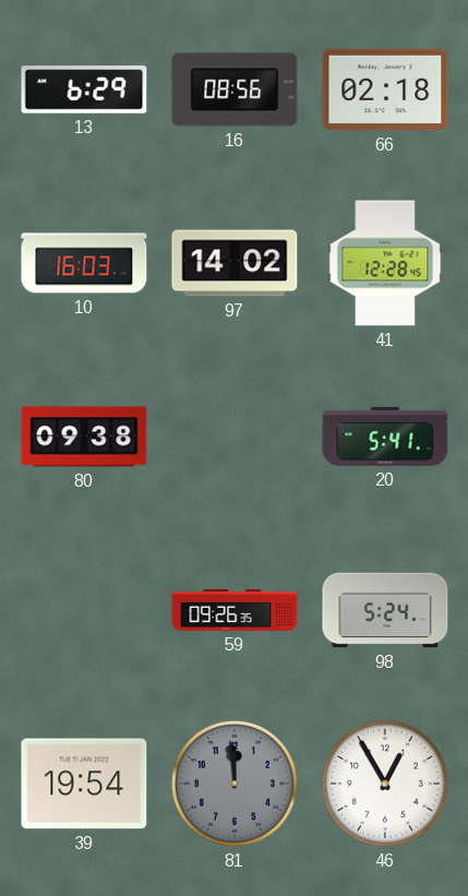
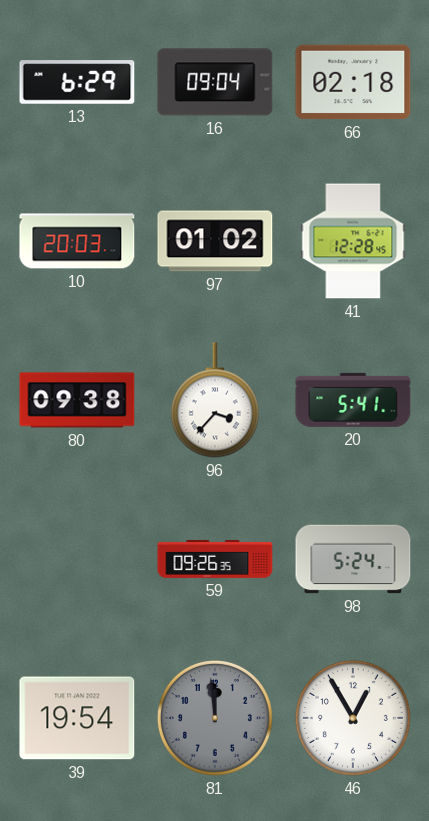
16: 08:56 -> 09:04 (215, 82)
10: 16:03 -> 20:03 (77, 241)
97: 14:02 -> 01:02 (215, 241)
96: none -> 3:37 (215, 400)
